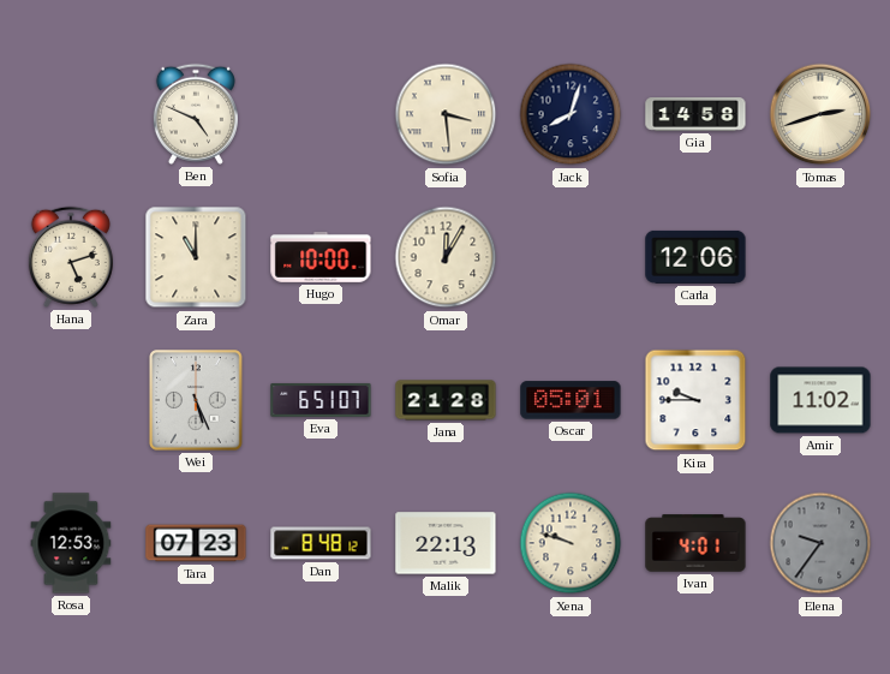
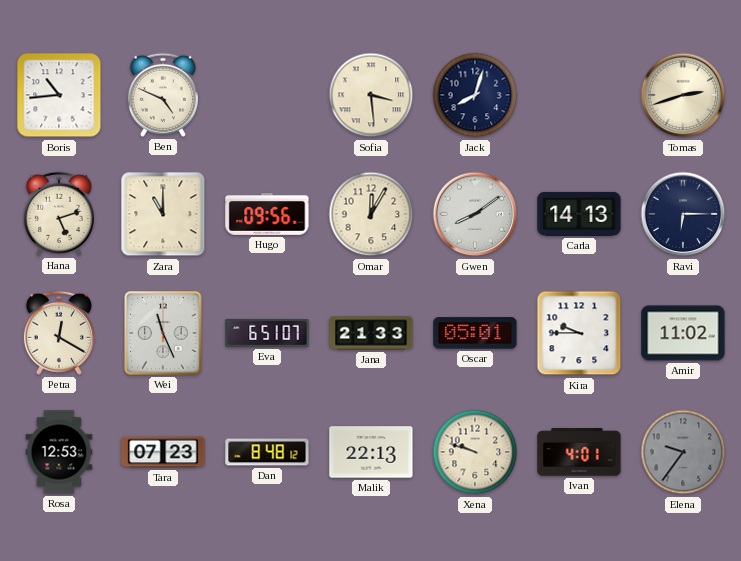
Boris: none -> 10:44 (59, 95)
Gia: 14:58 -> none (695, 114)
Hugo: 10:00 -> 09:56 (267, 214)
Gwen: none -> 8:09 (475, 214)
Carla: 12:06 -> 14:13 (579, 214)
Ravi: none -> 6:15 (683, 214)
Petra: none -> 12:20 (59, 333)
Wei: 5:26 -> 11:26 (163, 333)
Jana: 21:28 -> 21:33 (371, 333)
